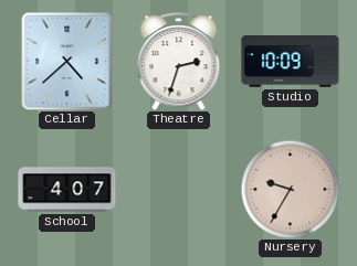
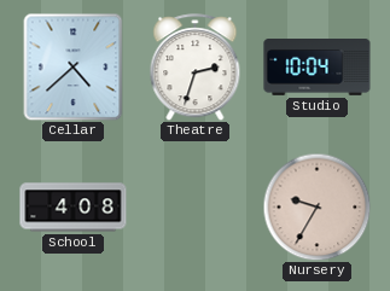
Studio: 10:09 -> 10:04 (318, 68)
School: 4:07 -> 4:08 (74, 208)
